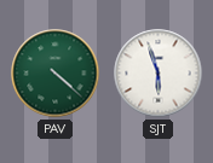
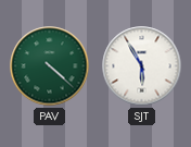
SJT: 5:57 -> 5:55 (142, 66)
